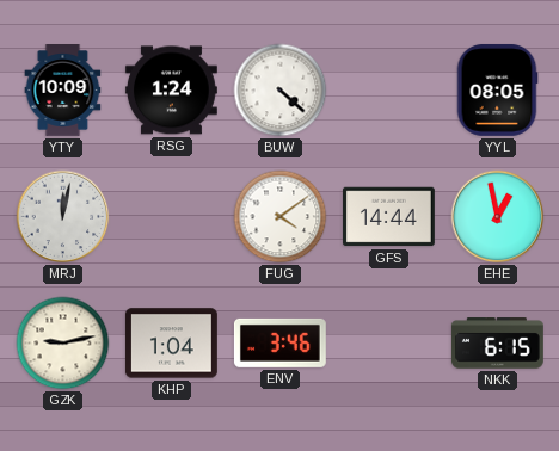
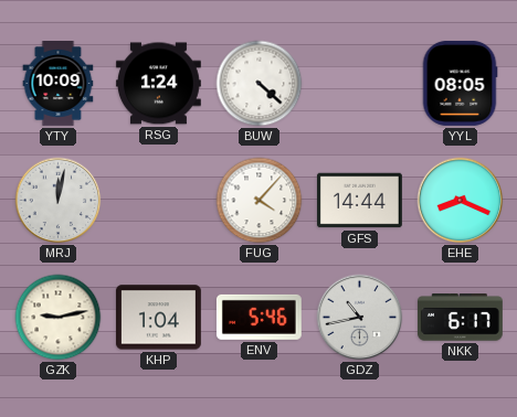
FUG: 4:09 -> 4:07 (260, 201)
EHE: 12:58 -> 8:19 (461, 201)
ENV: 3:46 -> 5:46 (258, 317)
GDZ: none -> 10:43 (360, 318)
NKK: 6:15 -> 6:17 (460, 318)
